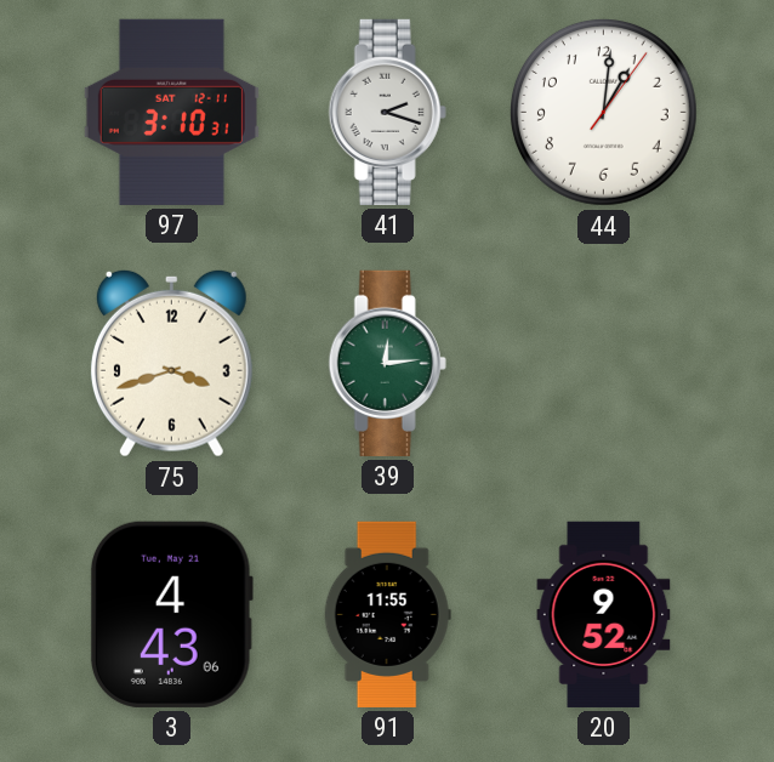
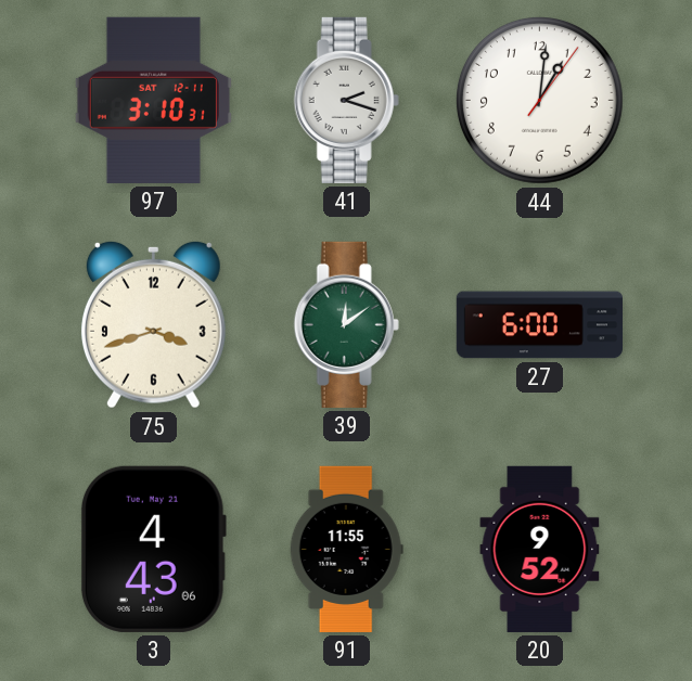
39: 12:14 -> 12:09 (346, 324)
27: none -> 6:00 (539, 325)
